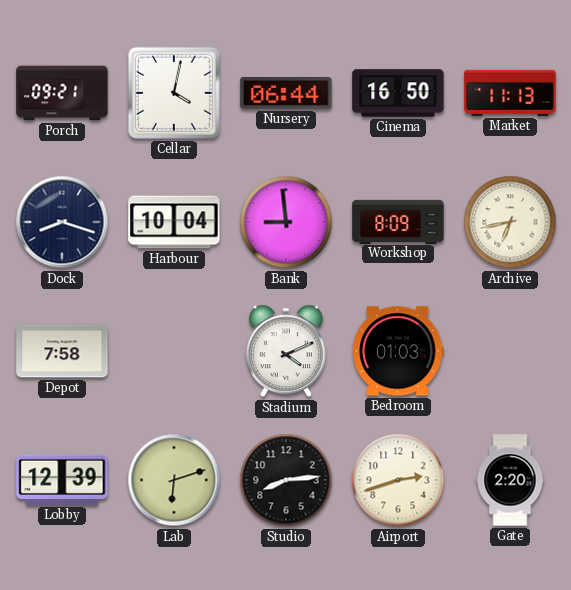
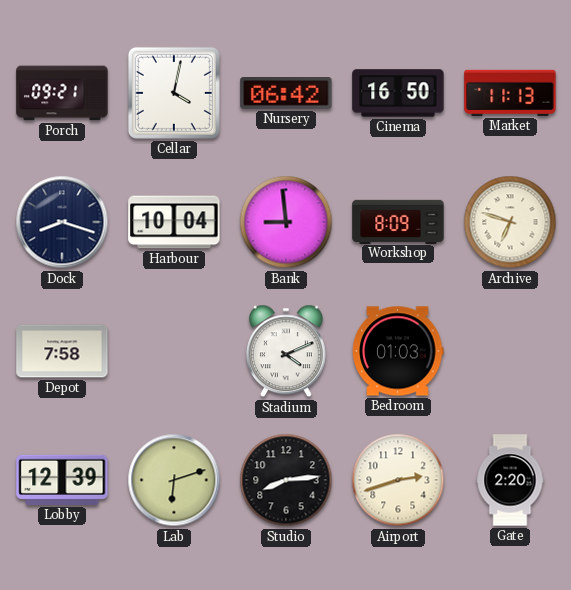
Nursery: 06:44 -> 06:42 (286, 94)
Archive: 6:43 -> 6:48 (510, 222)
